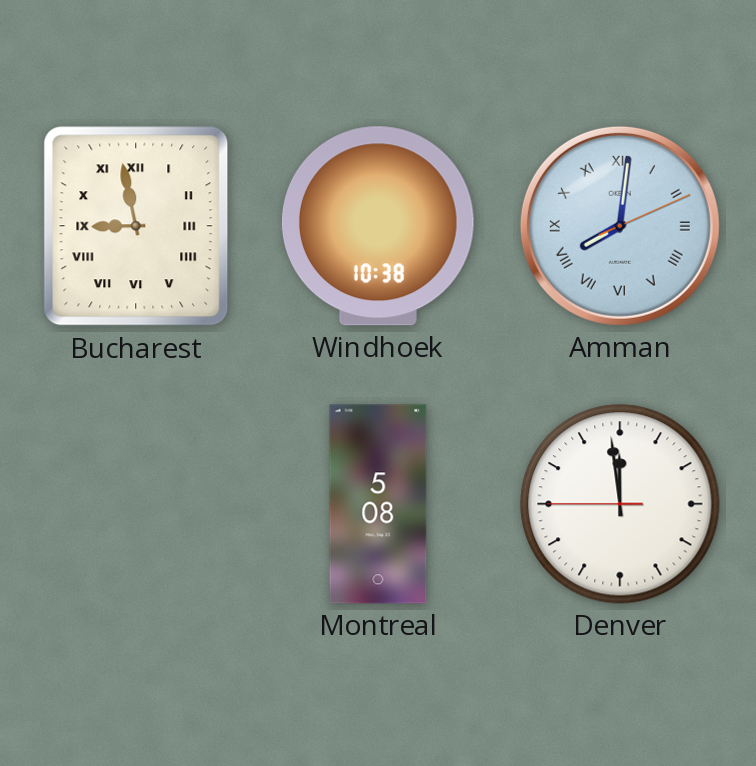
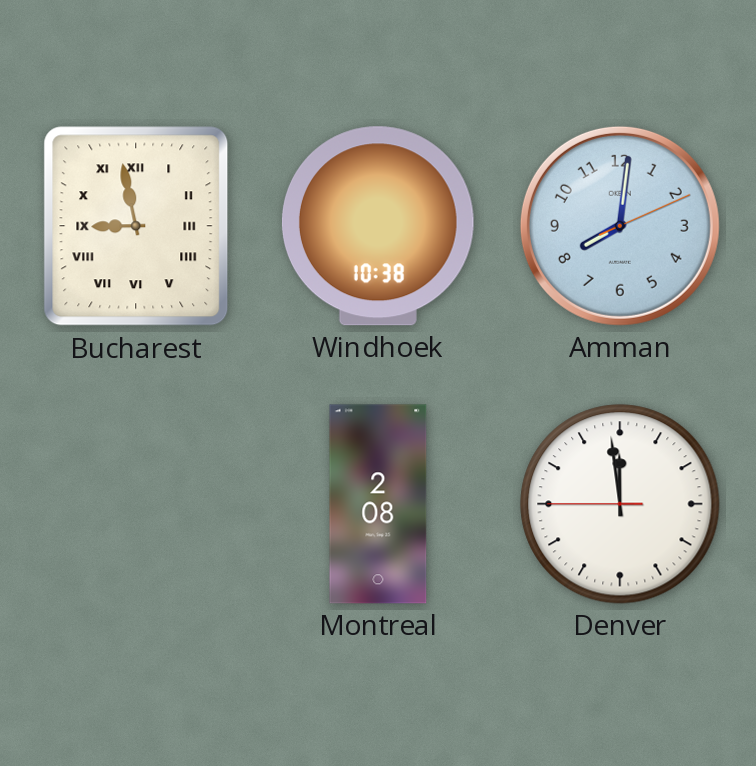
Amman numerals: Roman -> Arabic (620, 226)
Montreal: 5:08 -> 2:08 (378, 504)
